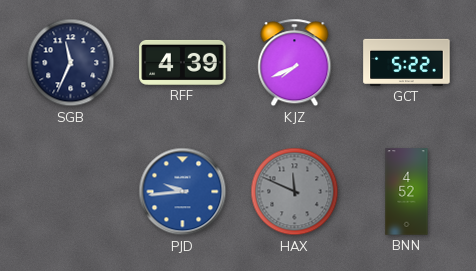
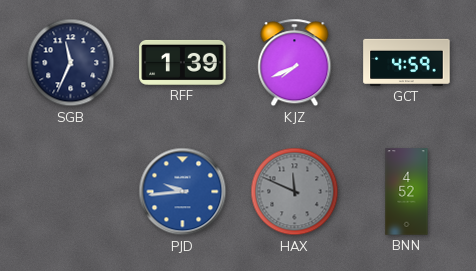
RFF: 4:39 -> 1:39 (183, 62)
GCT: 5:22 -> 4:59 (407, 62)
